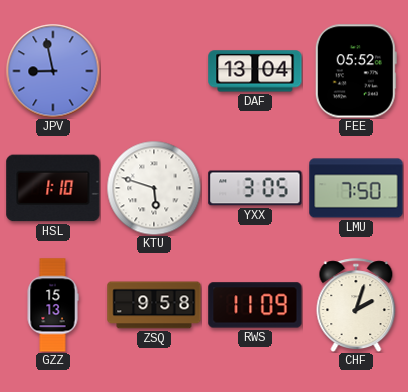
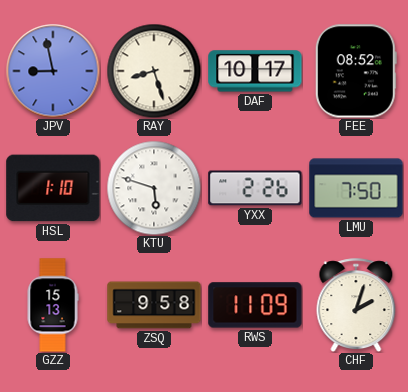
RAY: none -> 8:27 (154, 71)
DAF: 13:04 -> 10:17 (255, 71)
FEE: 05:52 -> 08:52 (356, 71)
YXX: 3:05 -> 2:26 (255, 188)
